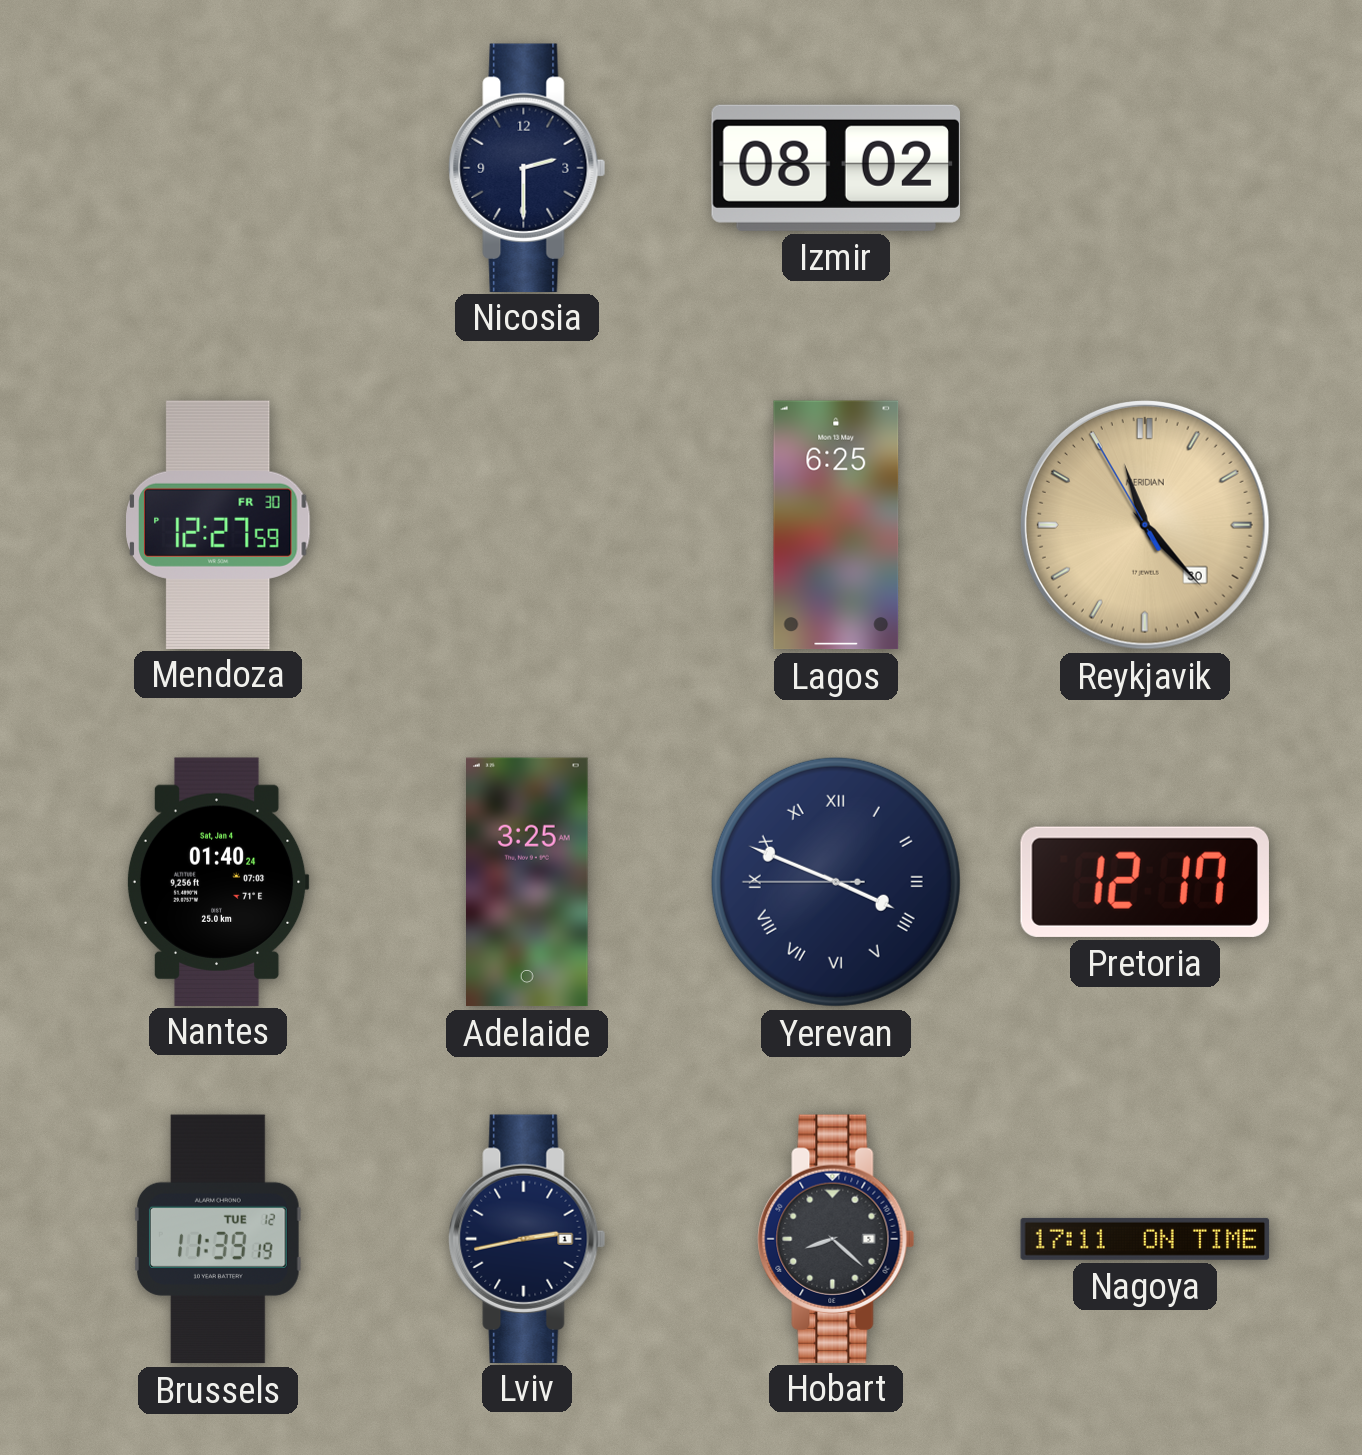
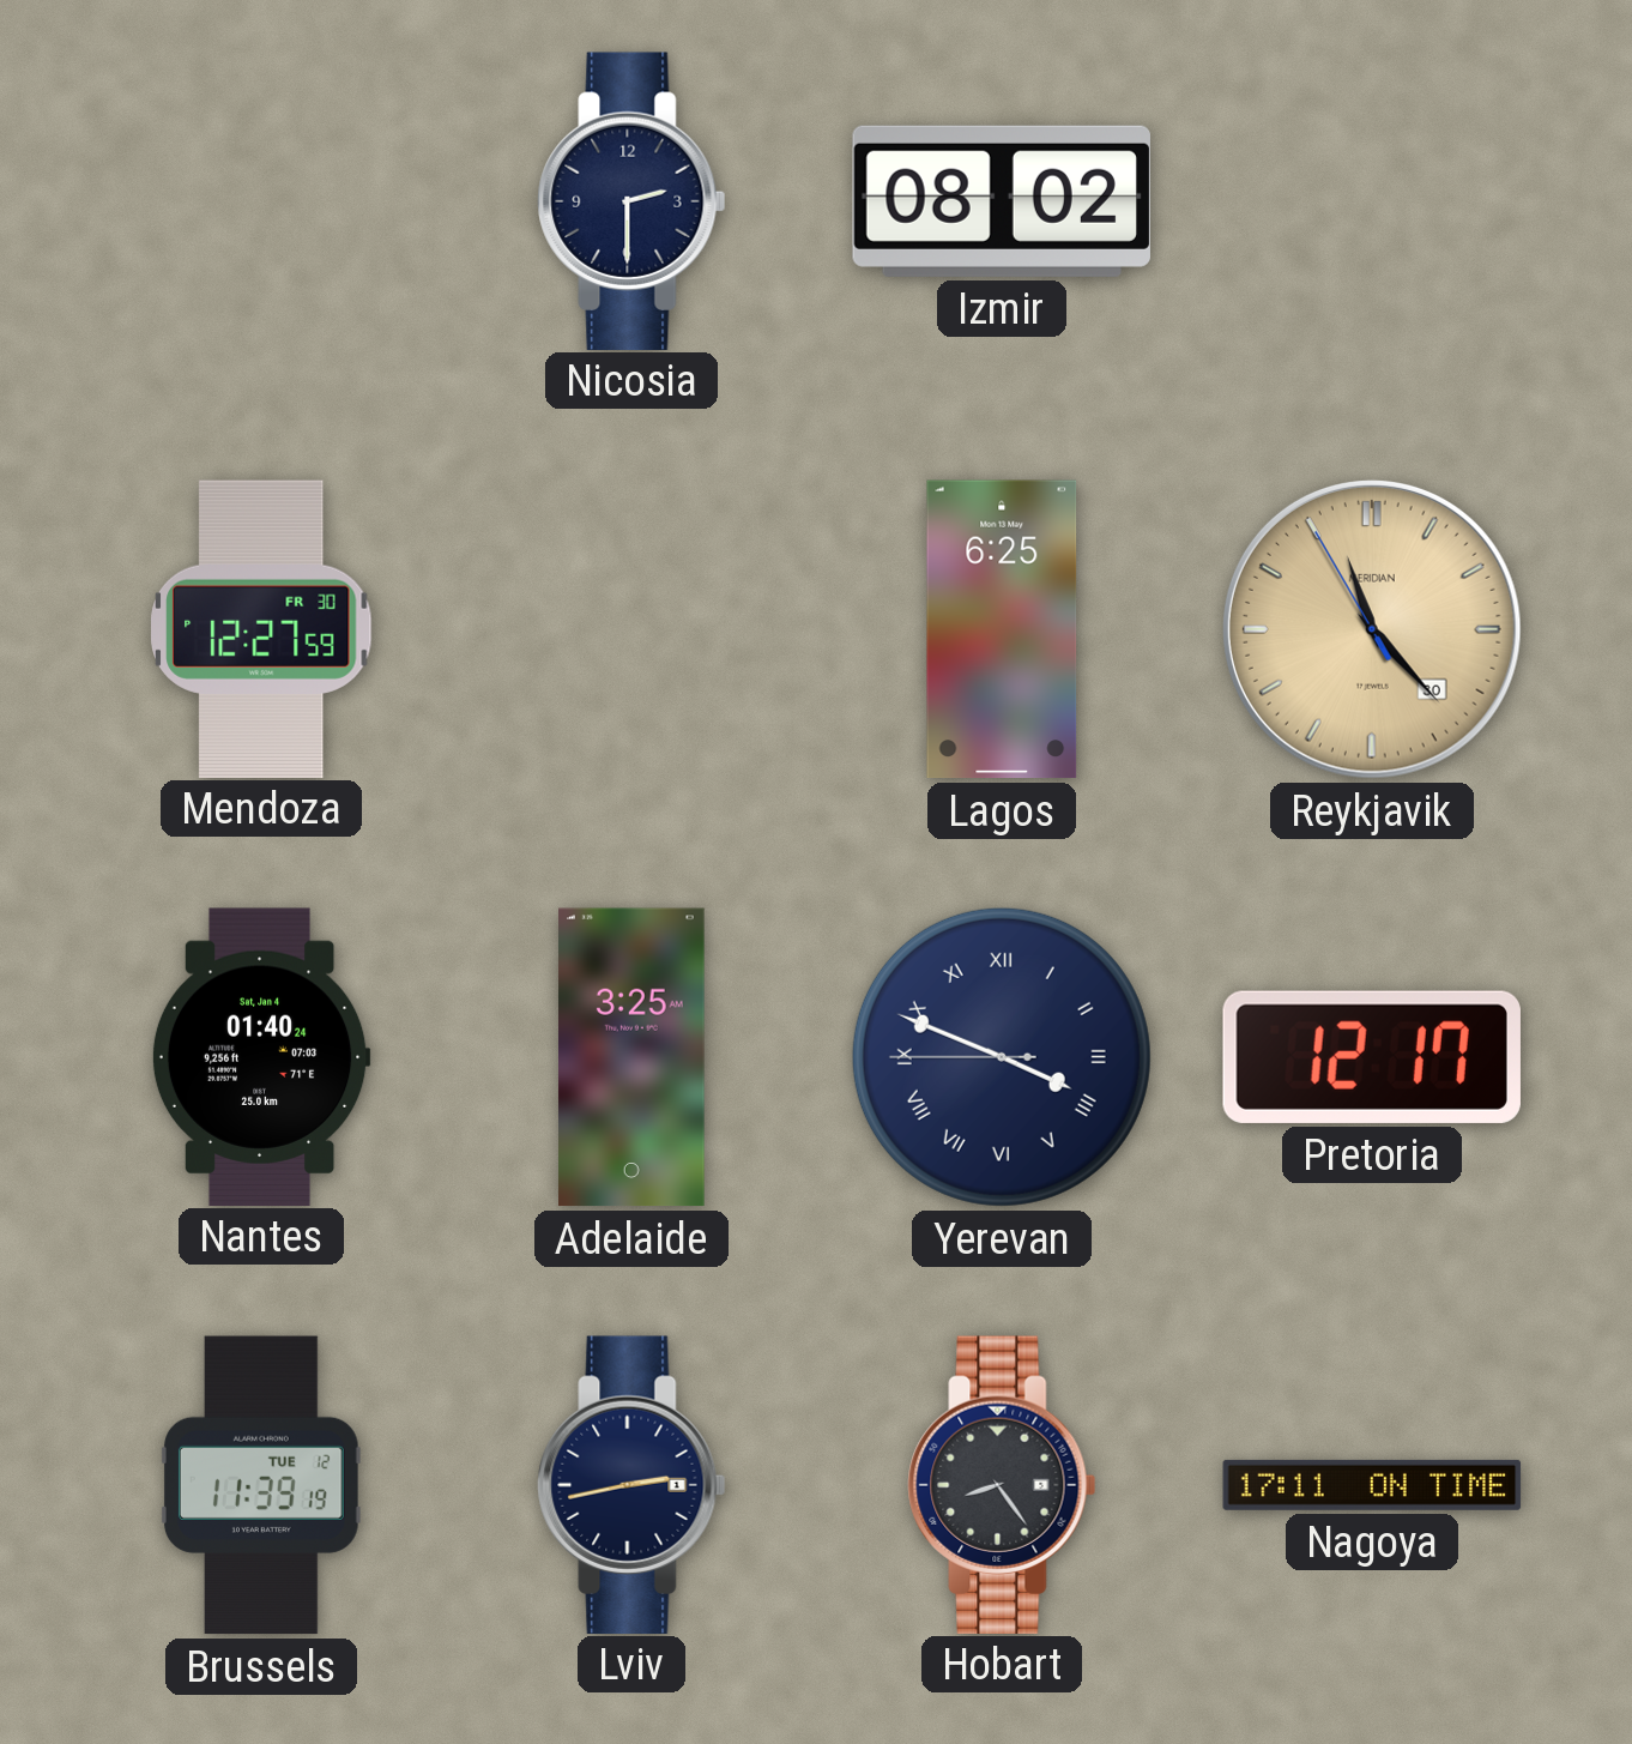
Hobart: 8:22 -> 8:24 (1002, 1484)
